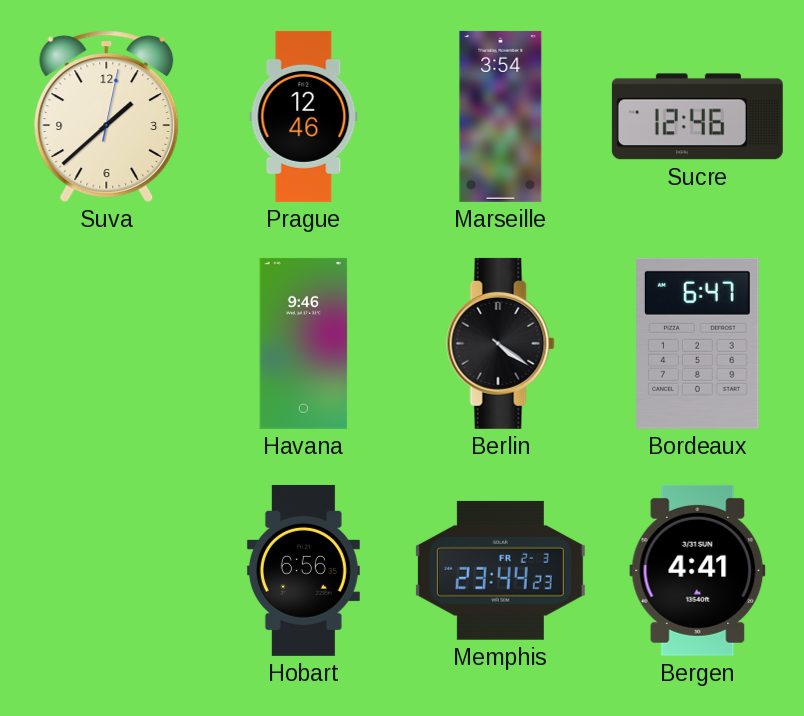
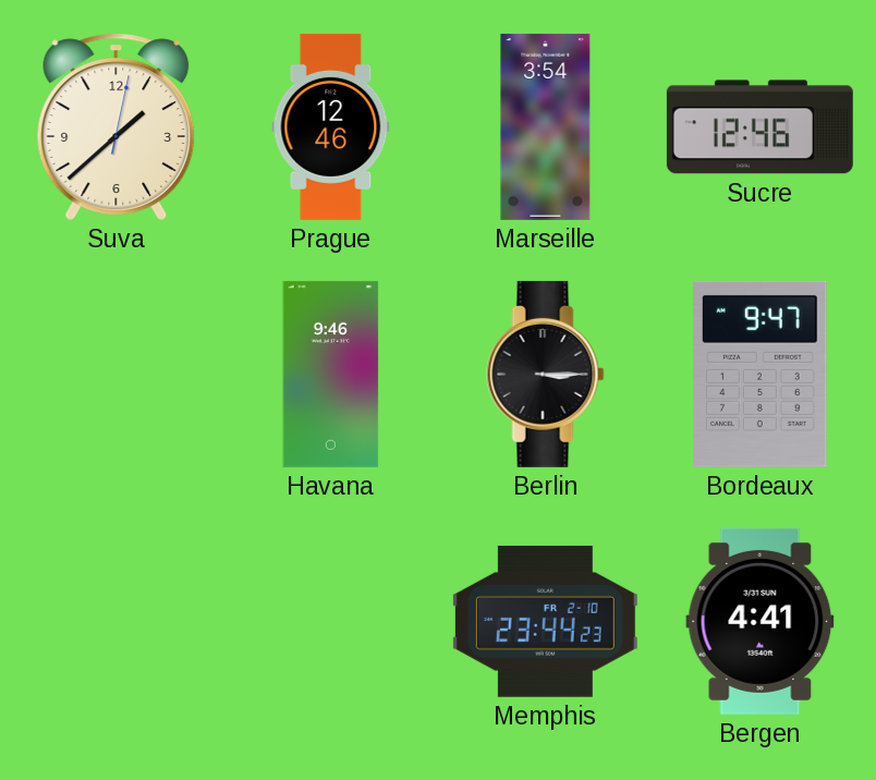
Berlin: 4:21 -> 3:15 (546, 374)
Bordeaux: 6:47 -> 9:47 (761, 374)
Hobart: 6:56 -> none (303, 570)
Memphis date: FR 2-3 -> FR 2-10 (545, 621)
